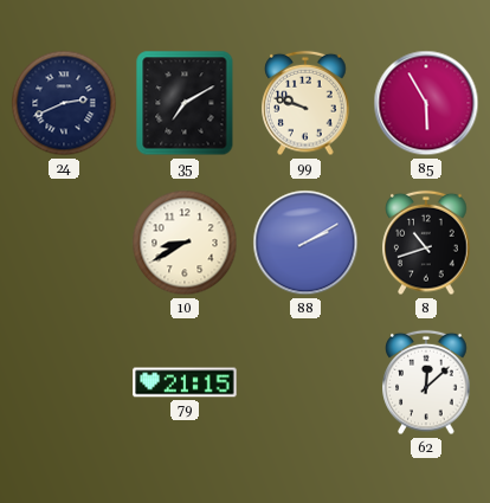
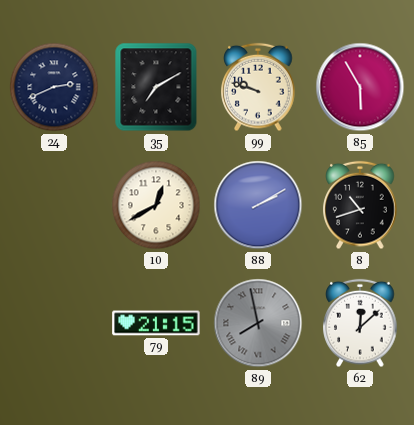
10: 8:40 -> 12:40 (156, 205)
89: none -> 7:58 (258, 323)
